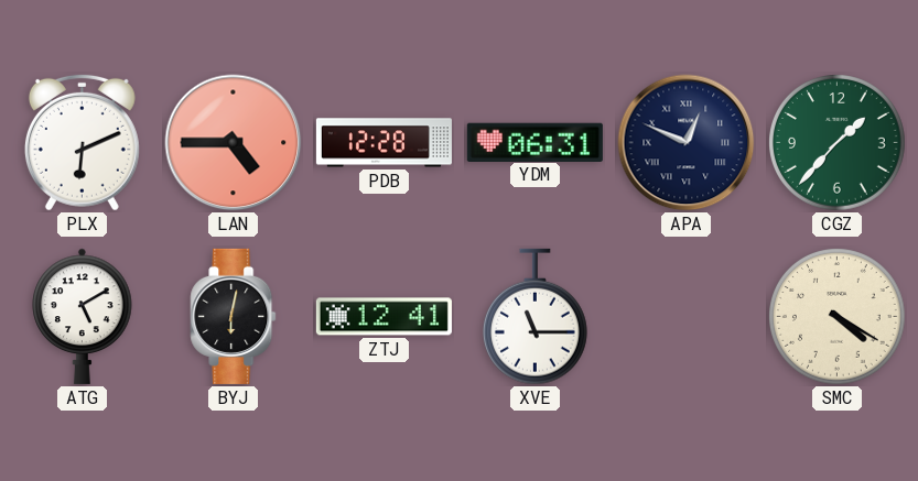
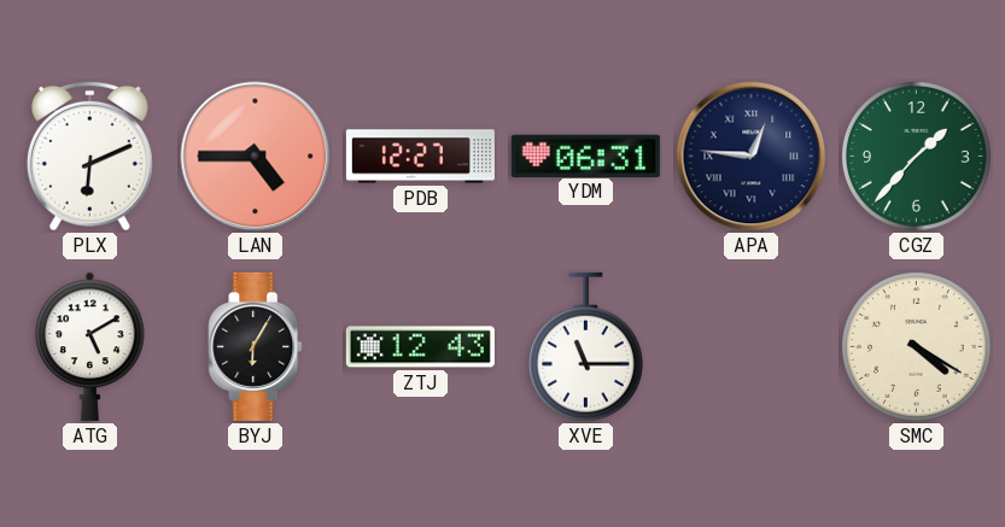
PDB: 12:28 -> 12:27 (420, 157)
APA: 12:49 -> 12:46 (752, 157)
BYJ: 6:02 -> 6:05 (256, 346)
ZTJ: 12:41 -> 12:43 (420, 347)
